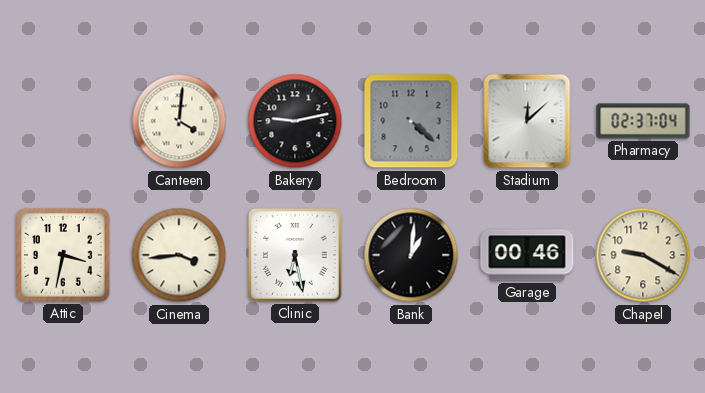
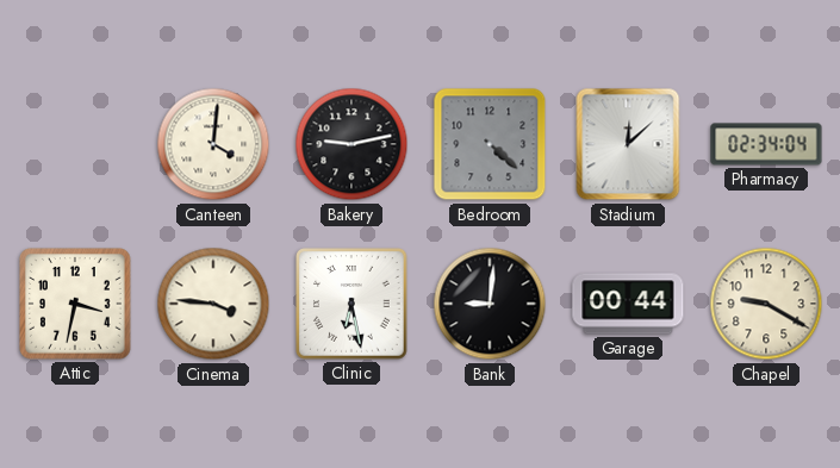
Pharmacy: 02:37 -> 02:34 (766, 144)
Cinema: 3:44 -> 3:46 (213, 304)
Bank: 1:01 -> 9:01 (490, 304)
Garage: 00:46 -> 00:44 (628, 304)
